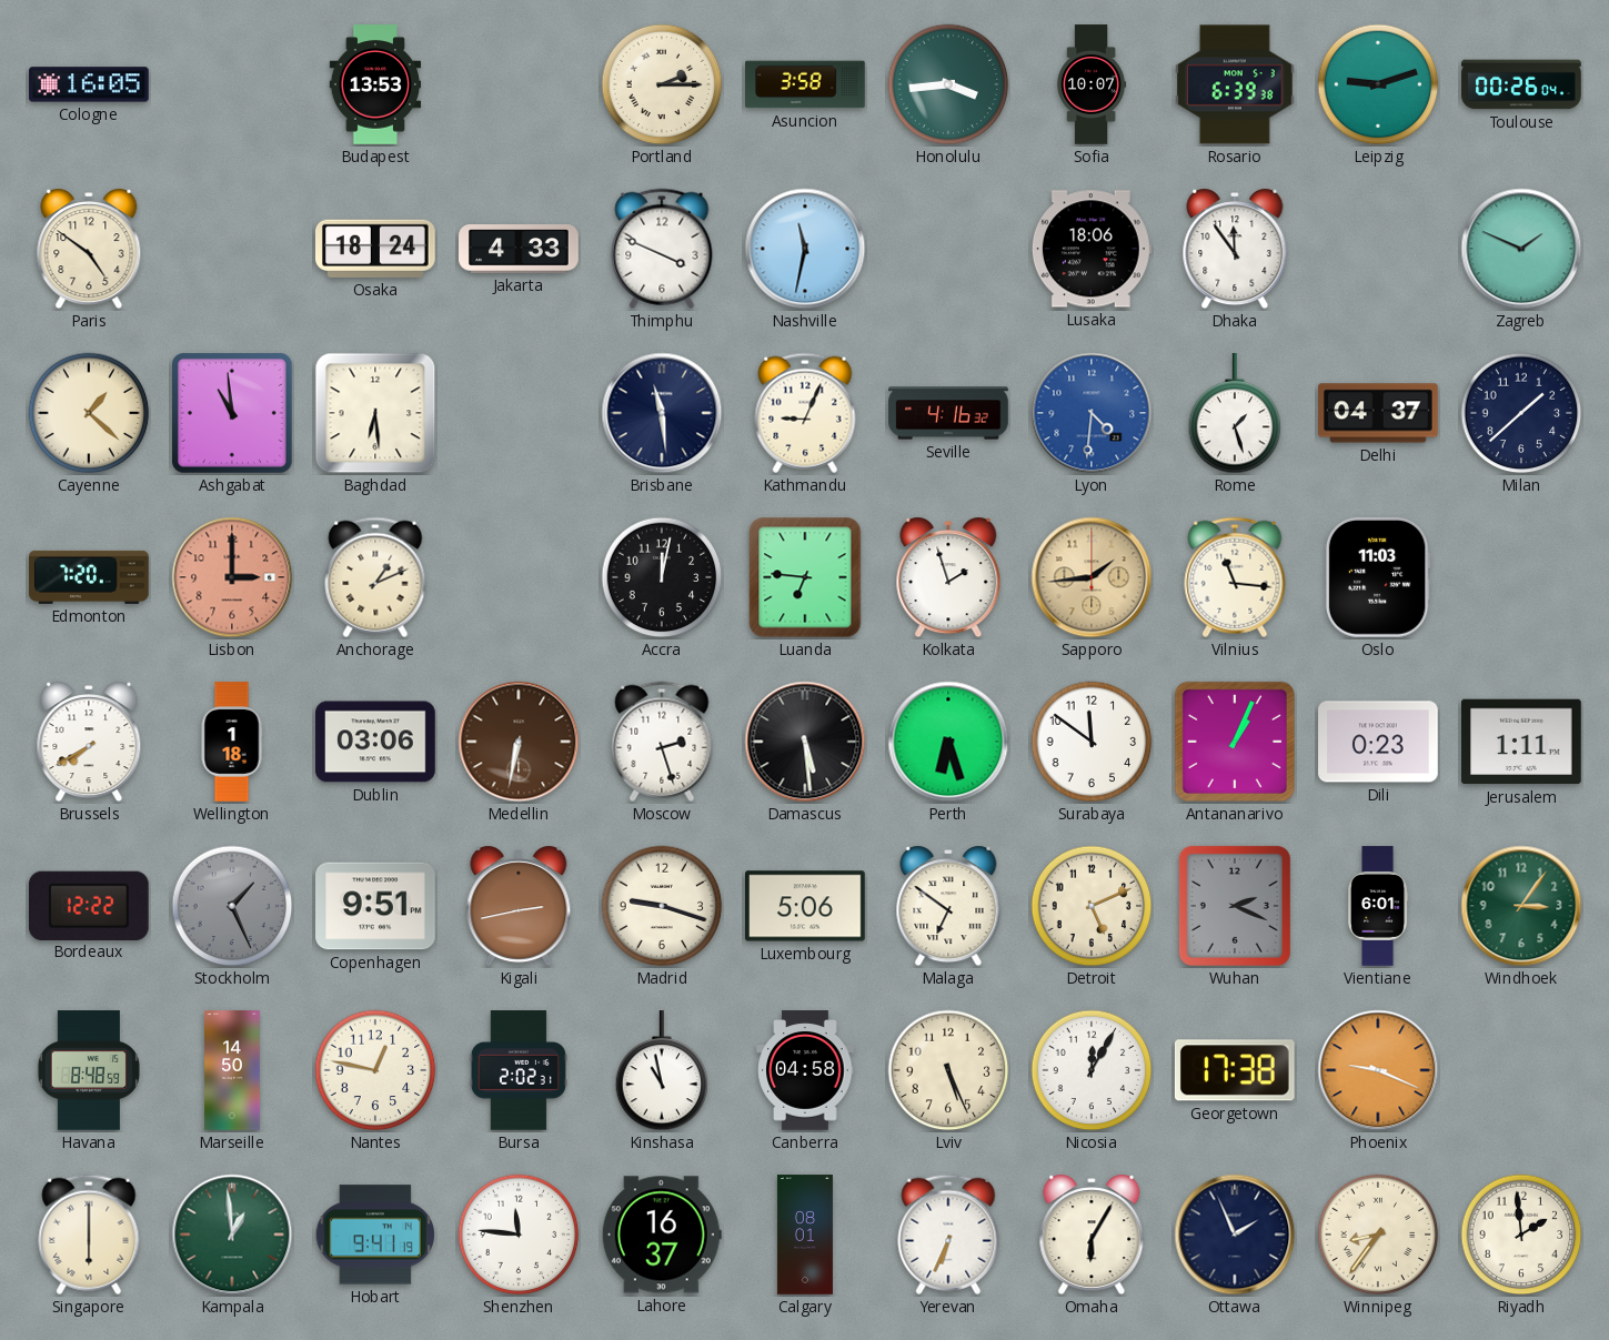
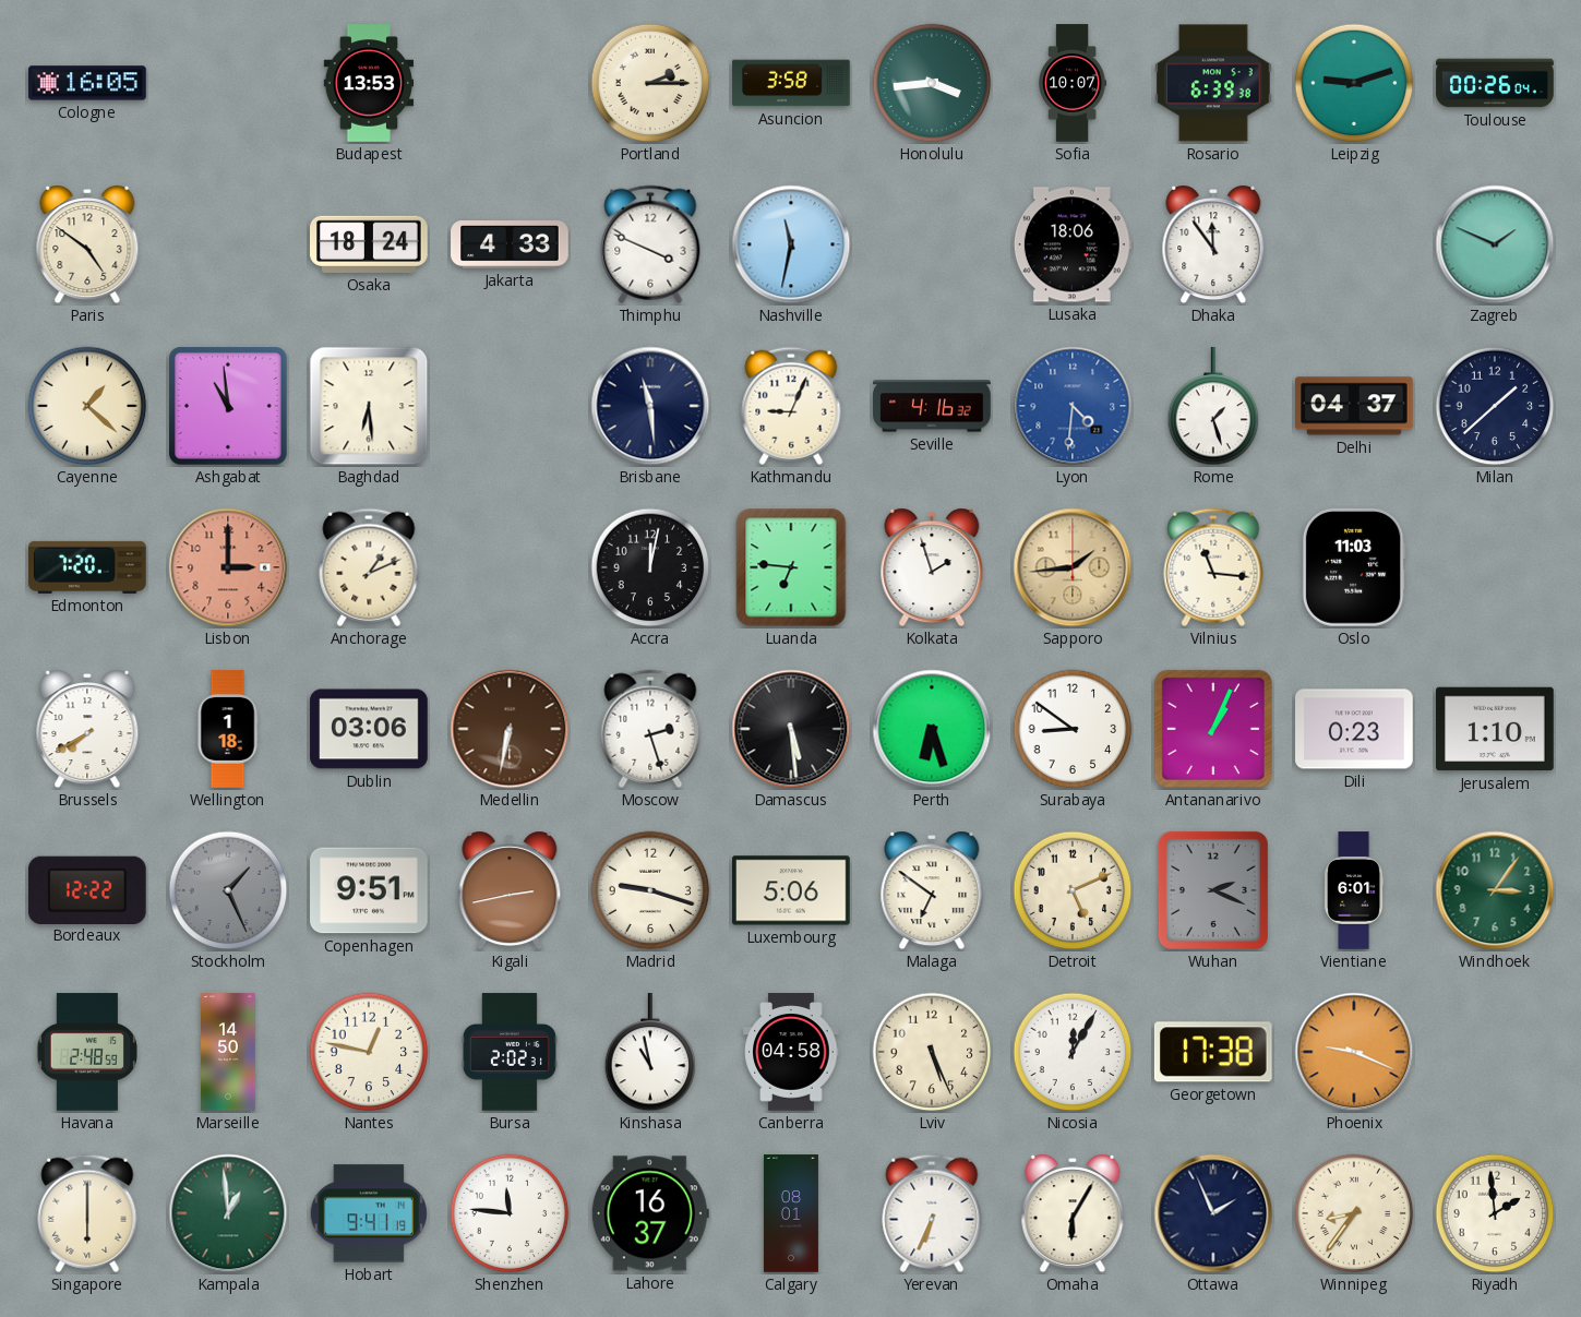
Surabaya: 11:51 -> 8:51 (1073, 729)
Jerusalem: 1:11 -> 1:10 (1496, 729)
Havana: 8:48 -> 2:48 (87, 1052)
